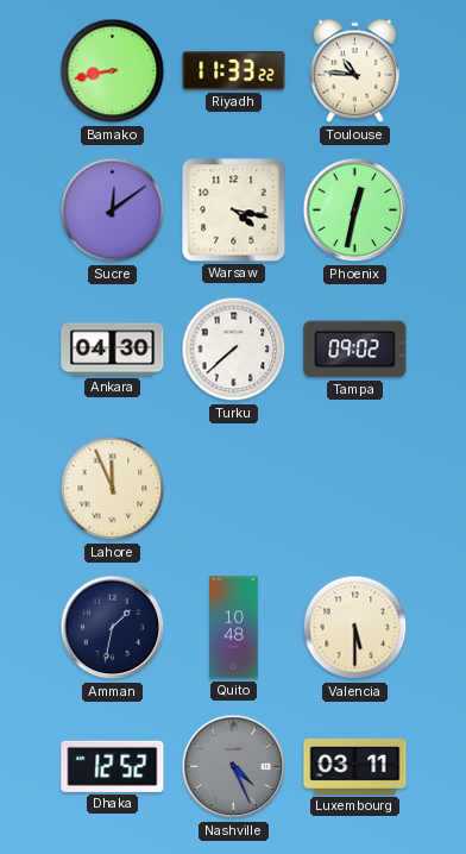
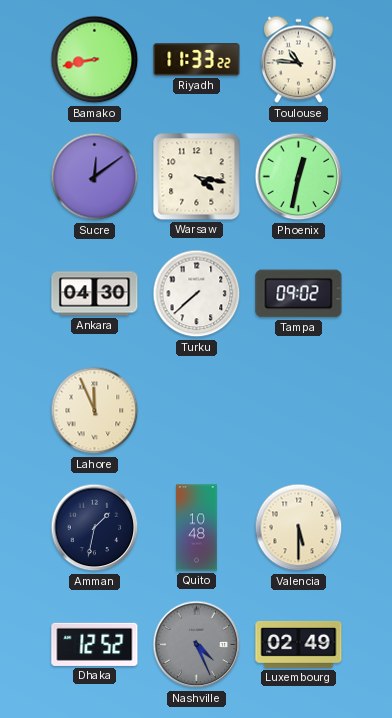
Luxembourg: 03:11 -> 02:49 (299, 644)
